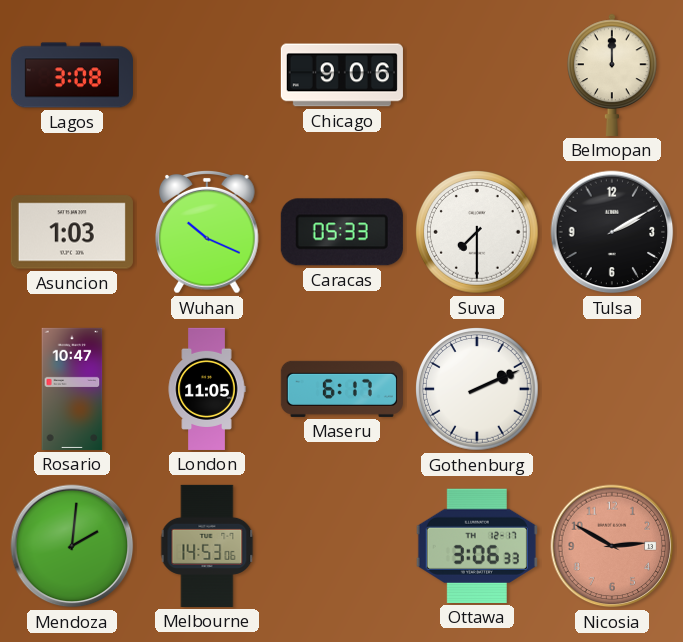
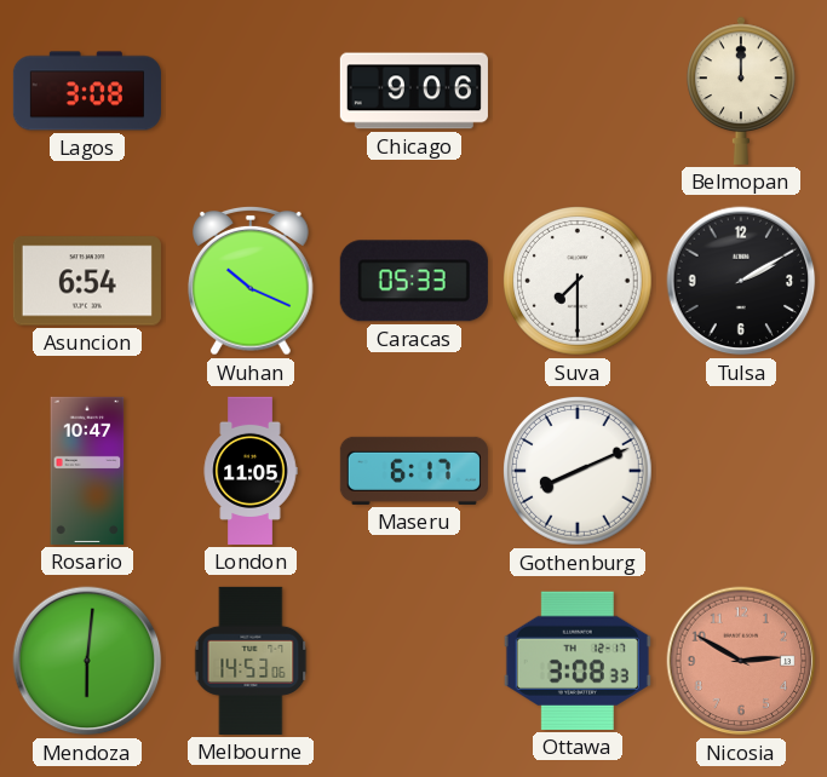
Asuncion: 1:03 -> 6:54 (87, 281)
Gothenburg: 2:11 -> 8:11 (579, 472)
Mendoza: 2:01 -> 6:01 (87, 661)
Ottawa: 3:06 -> 3:08 (578, 661)
